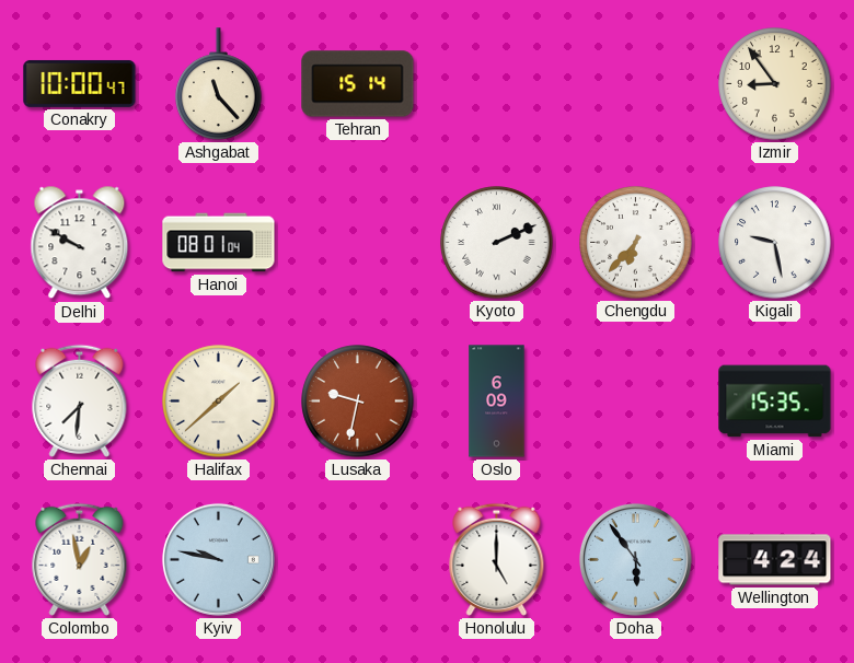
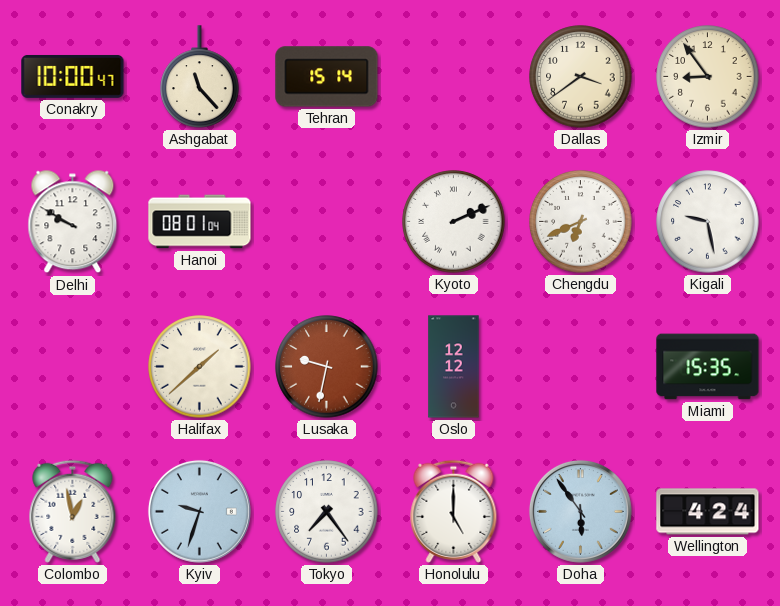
Dallas: none -> 3:39 (581, 77)
Chengdu: 6:37 -> 6:41 (581, 222)
Chennai: 7:31 -> none (80, 400)
Oslo: 6:09 -> 12:12 (454, 367)
Kyiv: 9:47 -> 9:33 (199, 511)
Tokyo: none -> 7:24 (327, 512)
